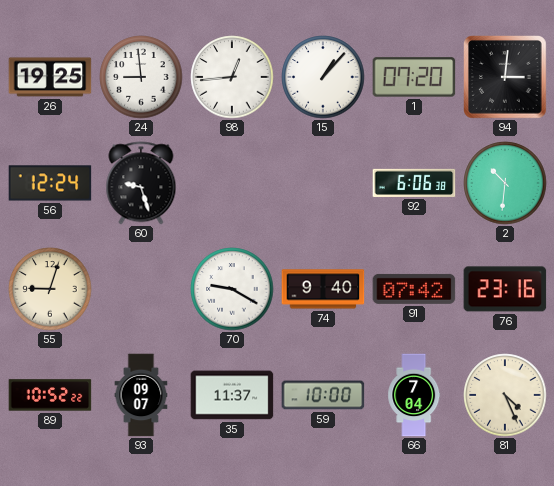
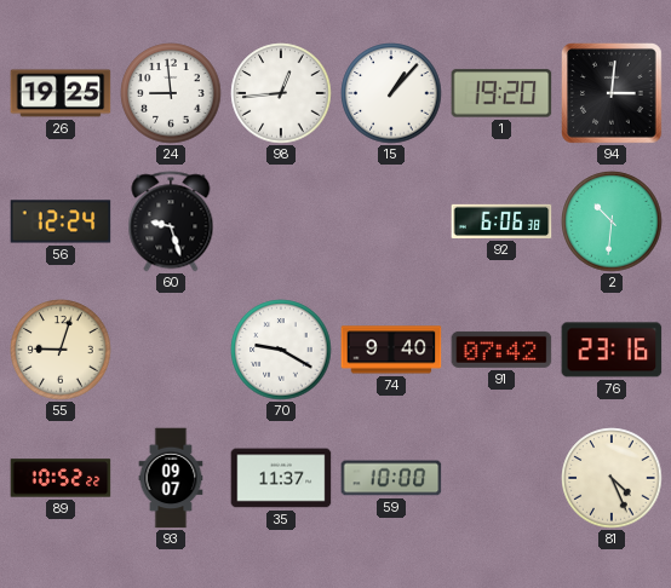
1: 07:20 -> 19:20 (501, 93)
66: 7:04 -> none (414, 395)
